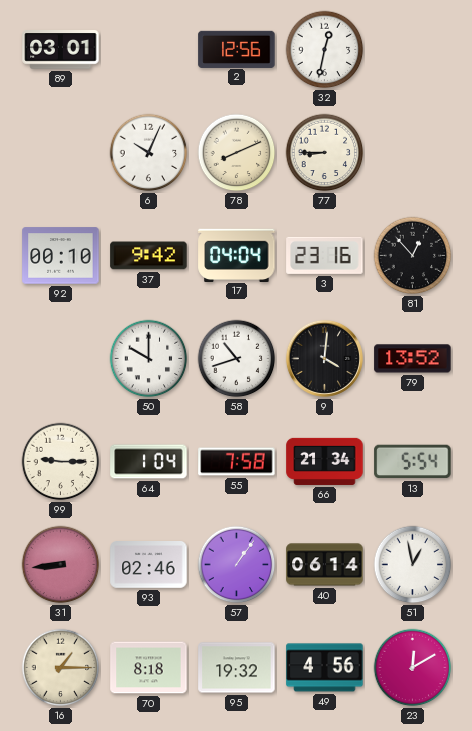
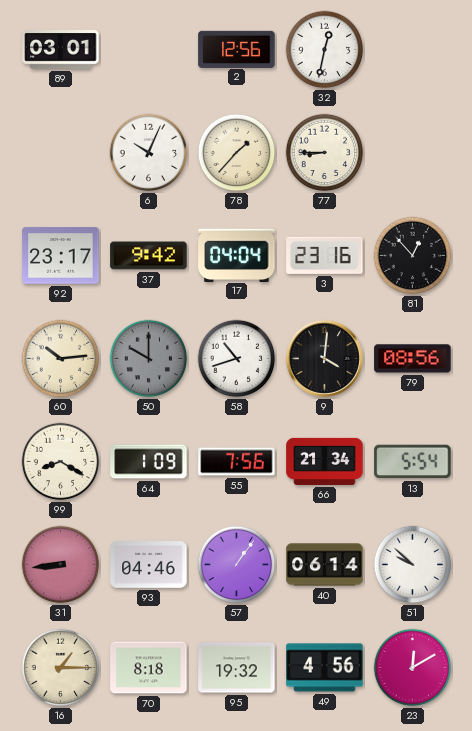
78: 8:11 -> 1:37 (237, 153)
92: 00:10 -> 23:17 (61, 256)
60: none -> 10:14 (61, 359)
50 dial: white -> grey (149, 359)
79: 13:52 -> 08:56 (413, 359)
99: 9:15 -> 8:20 (61, 462)
64: 1:04 -> 1:09 (149, 462)
55: 7:58 -> 7:56 (237, 462)
93: 02:46 -> 04:46 (149, 565)
51: 12:58 -> 9:52 (413, 565)
